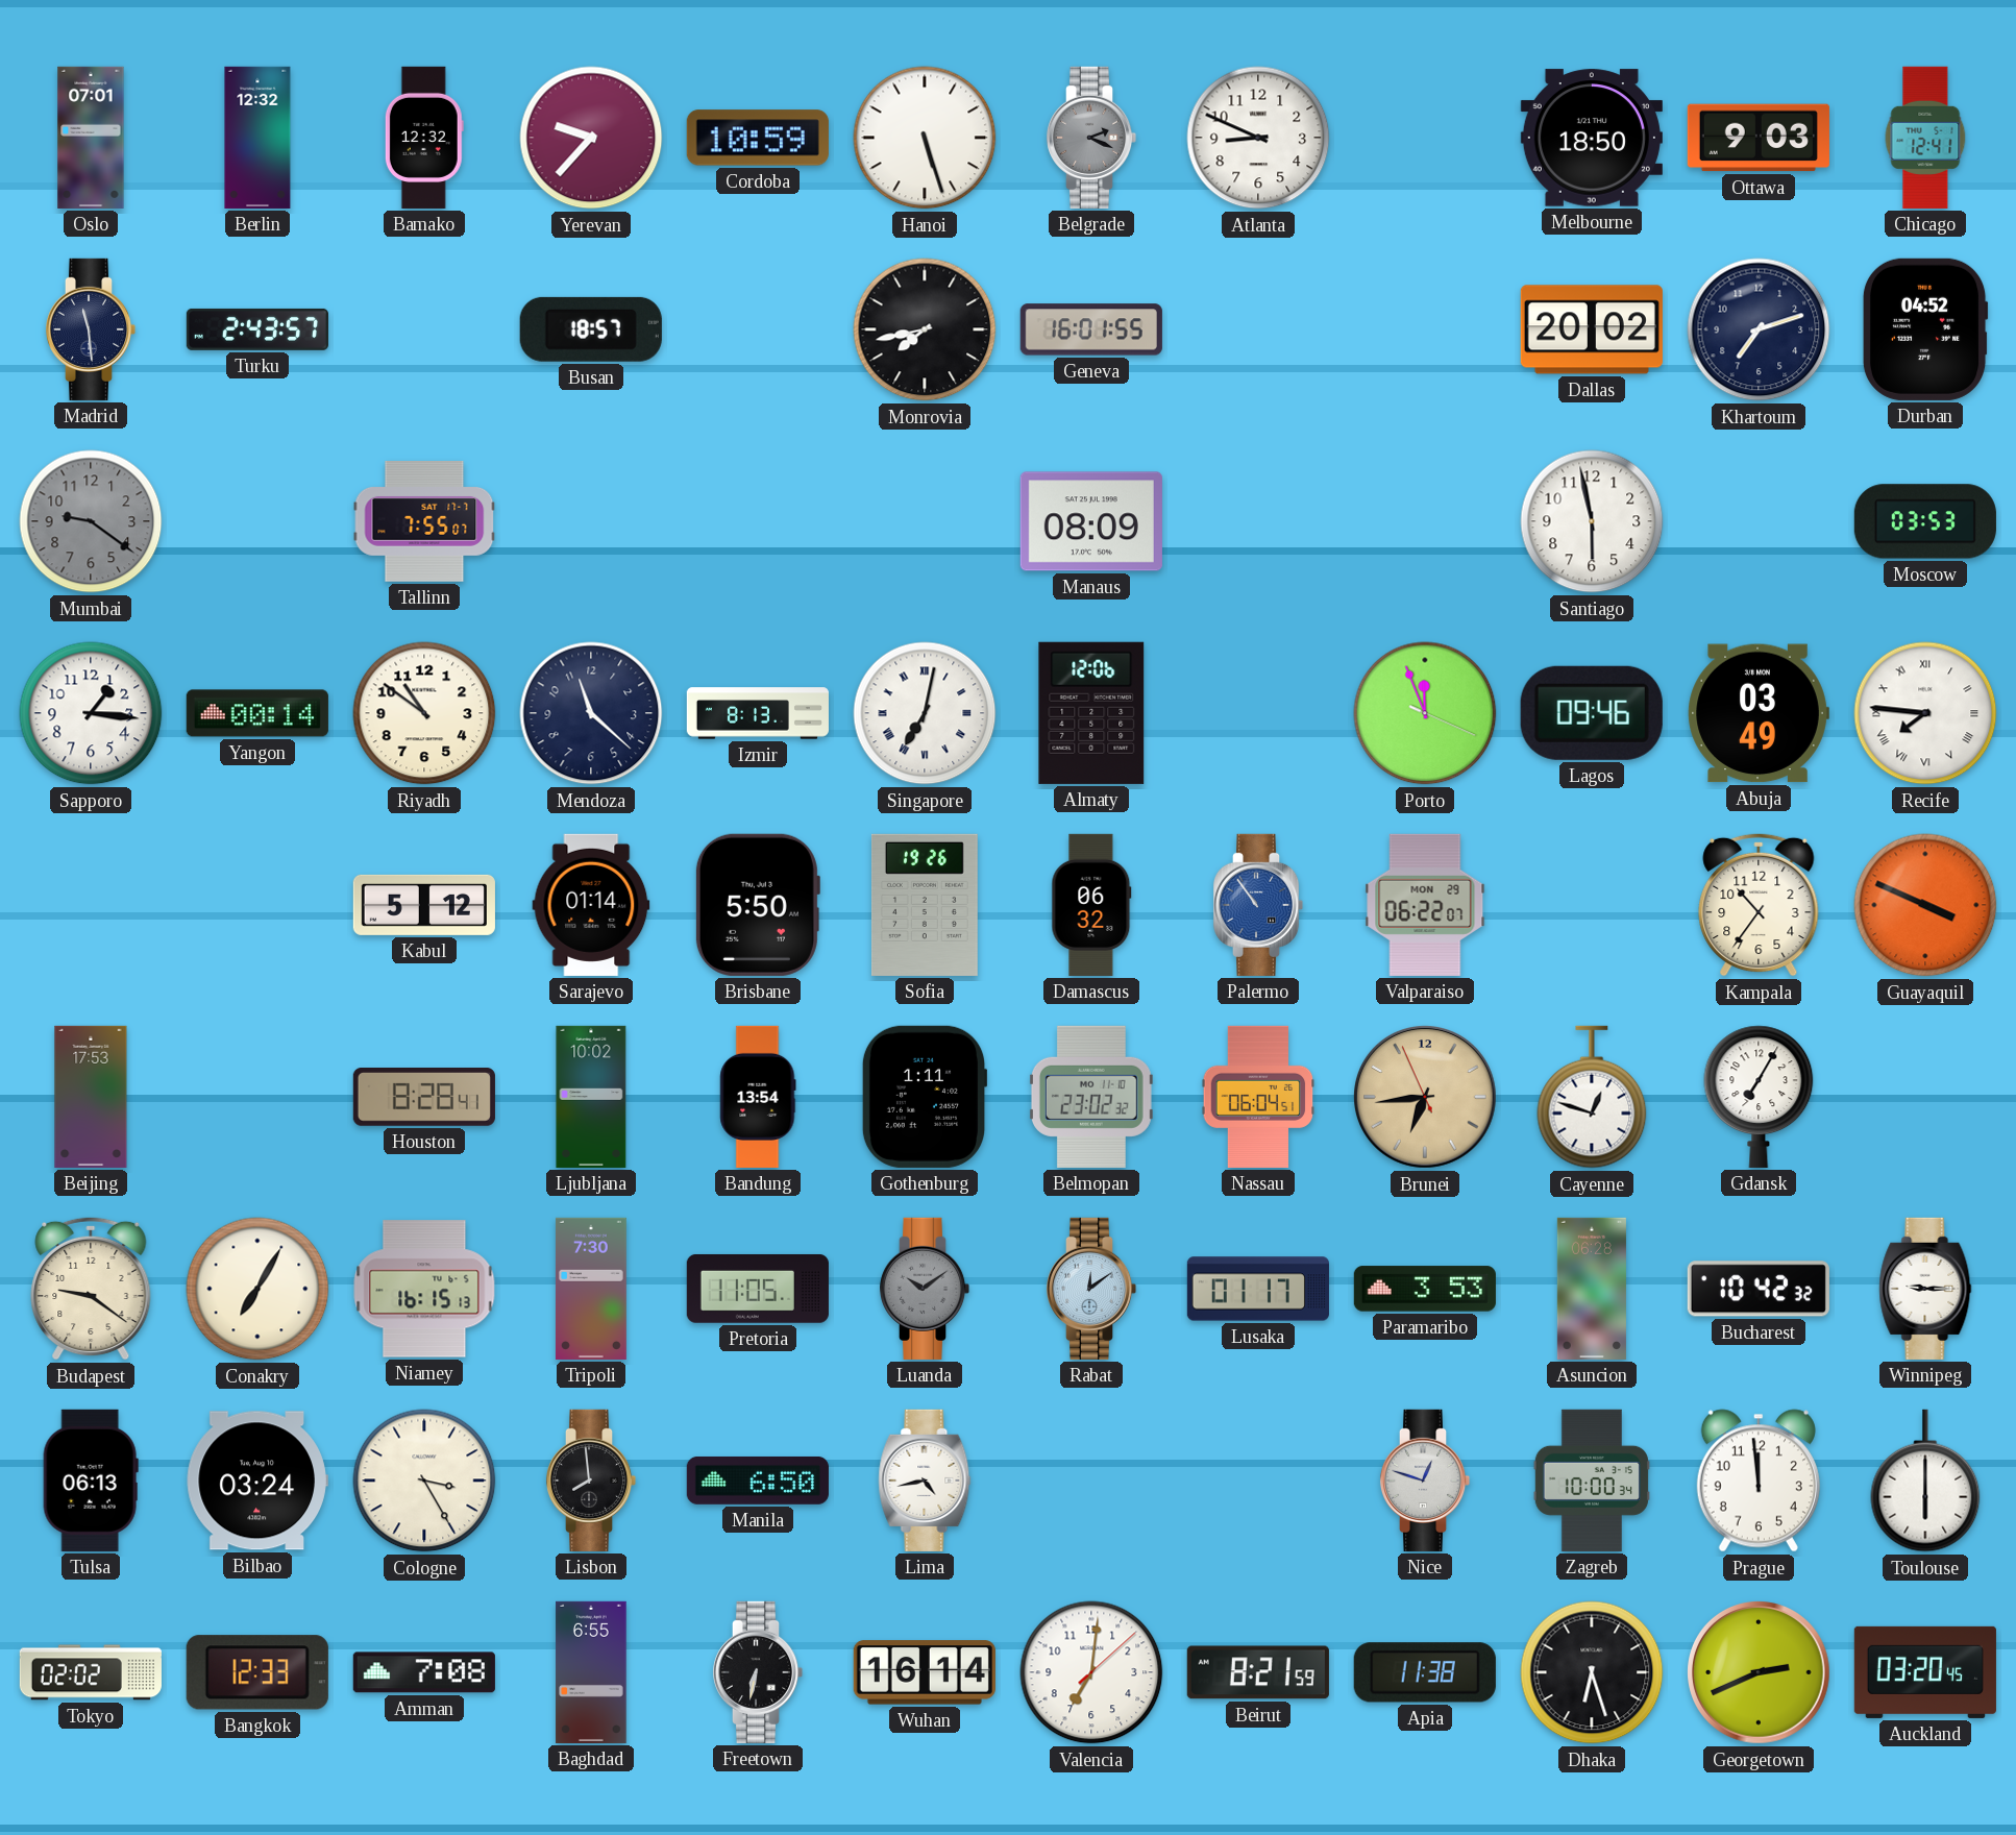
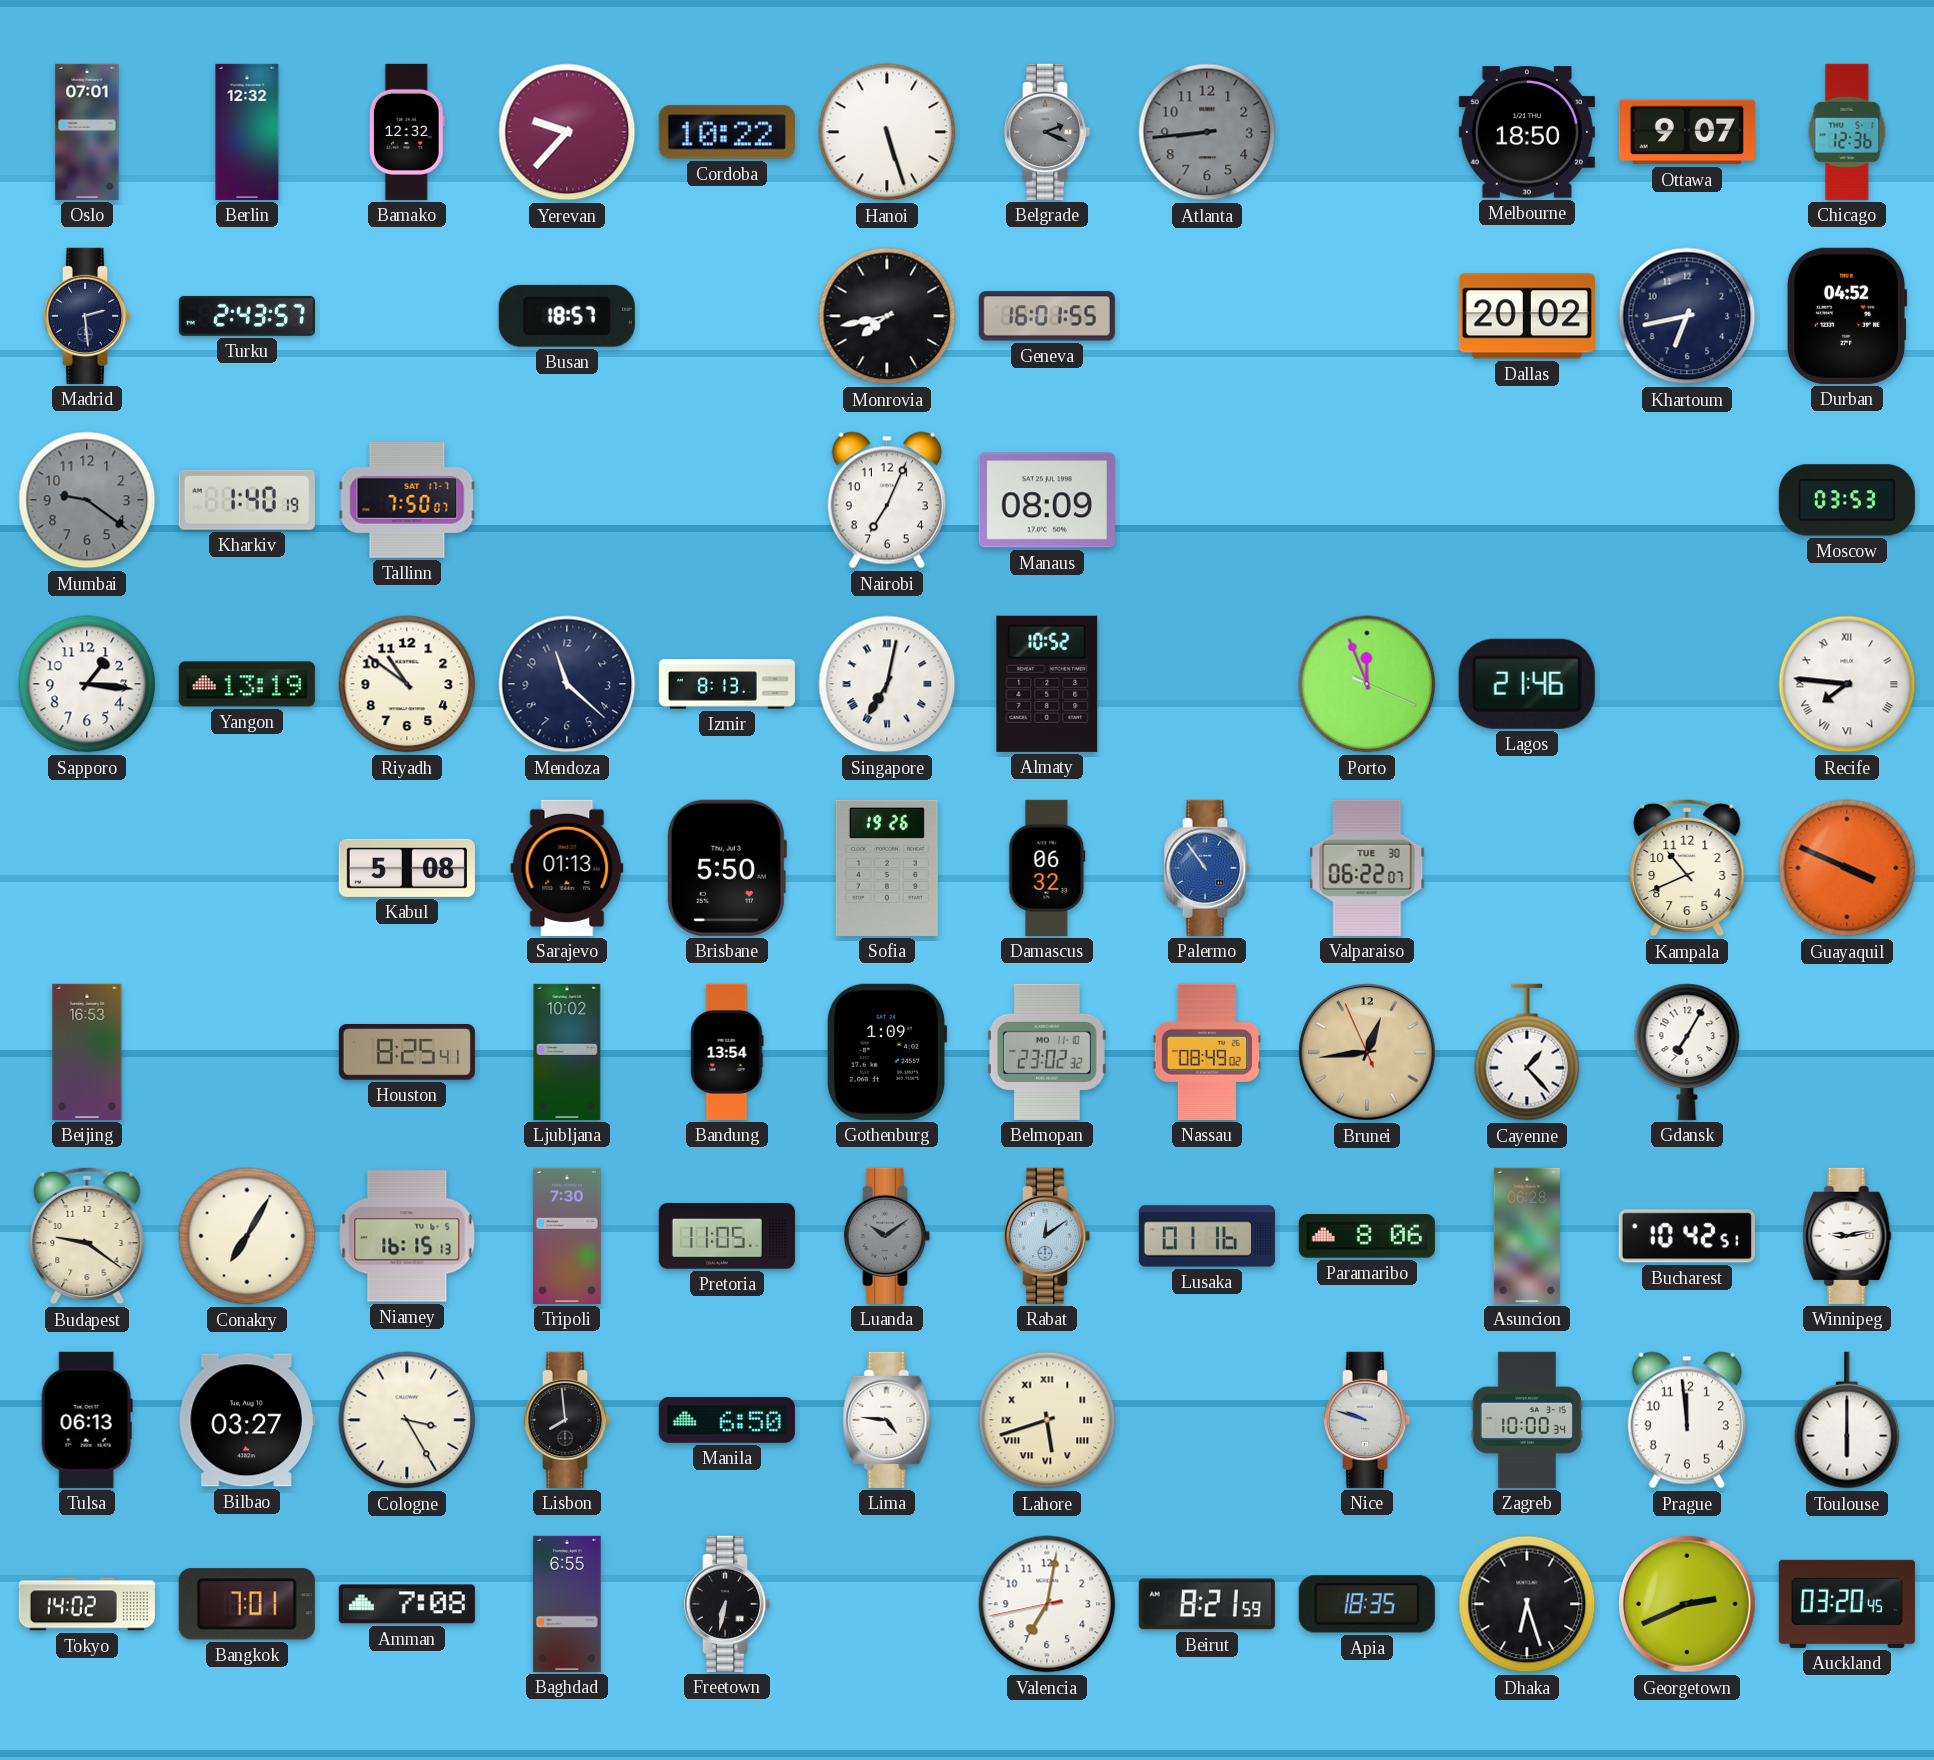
Cordoba: 10:59 -> 10:22 (727, 132)
Atlanta: 8:49 -> 8:44 (1207, 132)
Atlanta dial: white -> grey (1207, 132)
Ottawa: 9:03 -> 9:07 (1687, 132)
Chicago: 12:41 -> 12:36 (1847, 132)
Madrid: 11:29 -> 2:29 (87, 316)
Khartoum: 7:12 -> 6:43 (1687, 316)
Kharkiv: none -> 1:40 (247, 500)
Tallinn: 7:55 -> 7:50 (407, 501)
Nairobi: none -> 7:04 (887, 500)
Santiago: 5:58 -> none (1592, 521)
Yangon: 00:14 -> 13:19 (247, 684)
Almaty: 12:06 -> 10:52 (1047, 684)
Lagos: 09:46 -> 21:46 (1527, 684)
Abuja: 03:49 -> none (1759, 713)
Kabul: 5:12 -> 5:08 (407, 868)
Sarajevo: 01:14 -> 01:13 (567, 868)
Valparaiso date: MON 29 -> TUE 30 (1367, 868)
Kampala: 10:36 -> 10:41 (1687, 868)
Beijing: 17:53 -> 16:53 (87, 1052)
Houston: 8:28 -> 8:25 (407, 1053)
Gothenburg: 1:11 -> 1:09 (887, 1052)
Nassau: 06:04 -> 08:49 (1207, 1052)
Brunei: 6:43 -> 12:43 (1368, 1053)
Cayenne: 12:48 -> 1:23 (1527, 1052)
Lusaka: 01:17 -> 01:16 (1207, 1236)
Paramaribo: 3:53 -> 8:06 (1367, 1236)
Bucharest: 10:42:32 -> 10:42:51 (1687, 1236)
Winnipeg: 9:15 -> 9:13 (1847, 1236)
Bilbao: 03:24 -> 03:27 (247, 1420)
Lima: 4:43 -> 4:46 (887, 1420)
Lahore: none -> 5:42 (1047, 1420)
Nice: 12:48 -> 9:48 (1367, 1420)
Tokyo: 02:02 -> 14:02 (87, 1604)
Bangkok: 12:33 -> 7:01 (247, 1604)
Wuhan: 16:14 -> none (925, 1672)
Valencia: 7:01:08 -> 7:01:43 (1047, 1604)
Apia: 11:38 -> 18:35 (1367, 1604)
